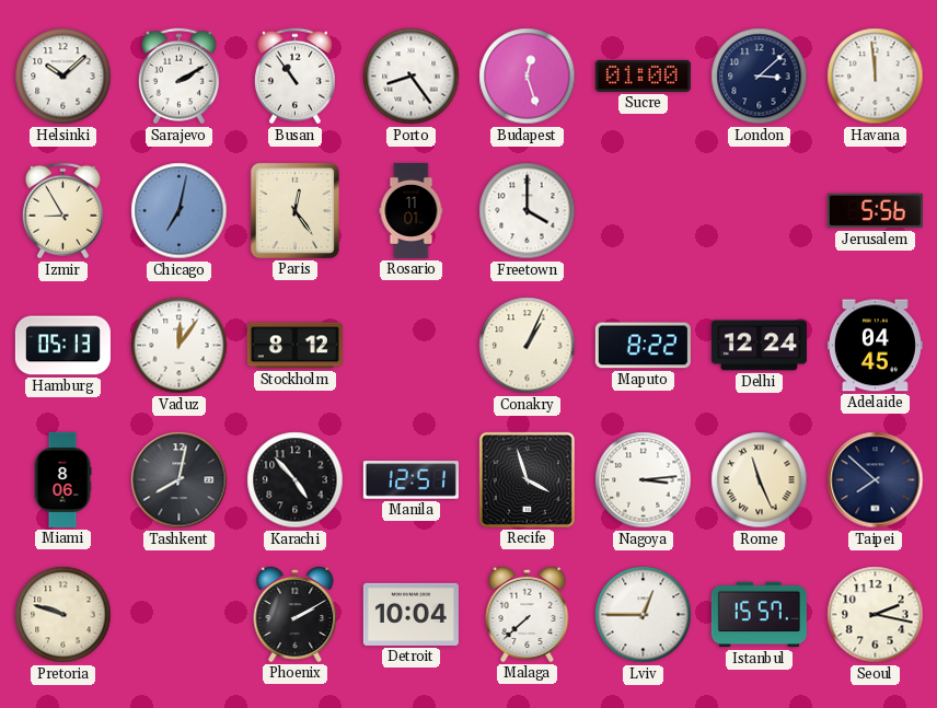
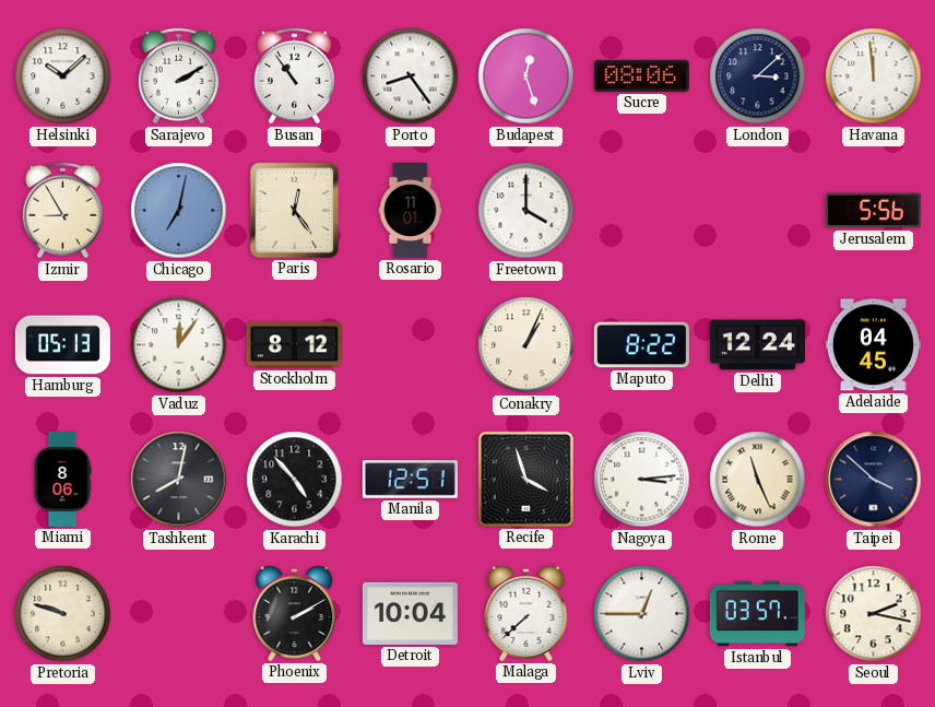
Sucre: 01:00 -> 08:06 (641, 75)
Taipei: 7:52 -> 3:52 (874, 480)
Istanbul: 15:57 -> 03:57 (757, 614)
